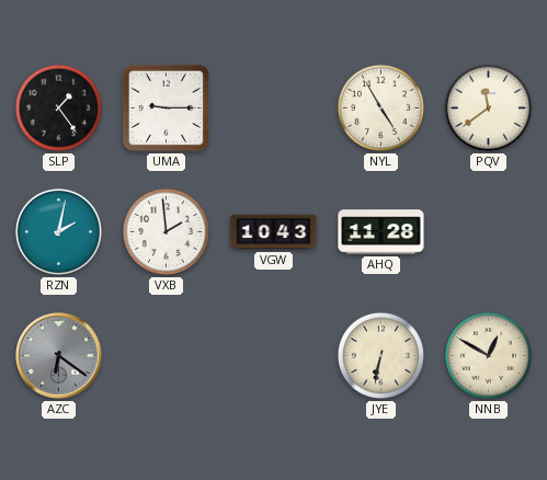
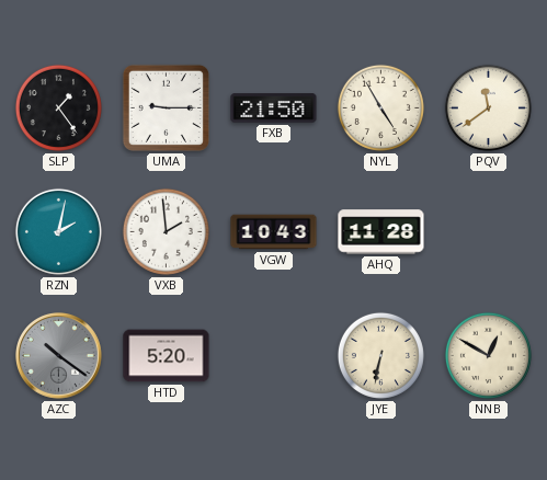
FXB: none -> 21:50 (274, 108)
AZC: 6:21 -> 10:21 (59, 356)
HTD: none -> 5:20 (167, 356)
